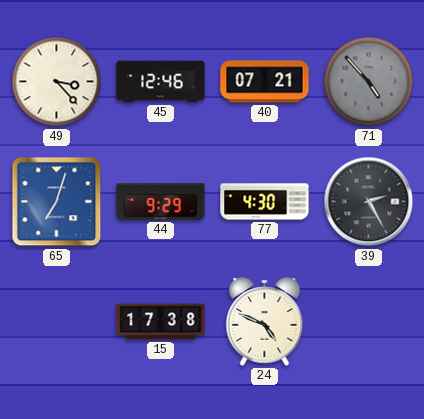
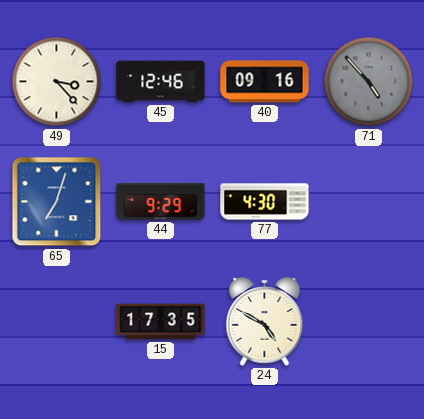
40: 07:21 -> 09:16 (265, 82)
39: 2:25 -> none (369, 202)
15: 17:38 -> 17:35 (161, 322)
24: 4:49 -> 4:50 (265, 322)
